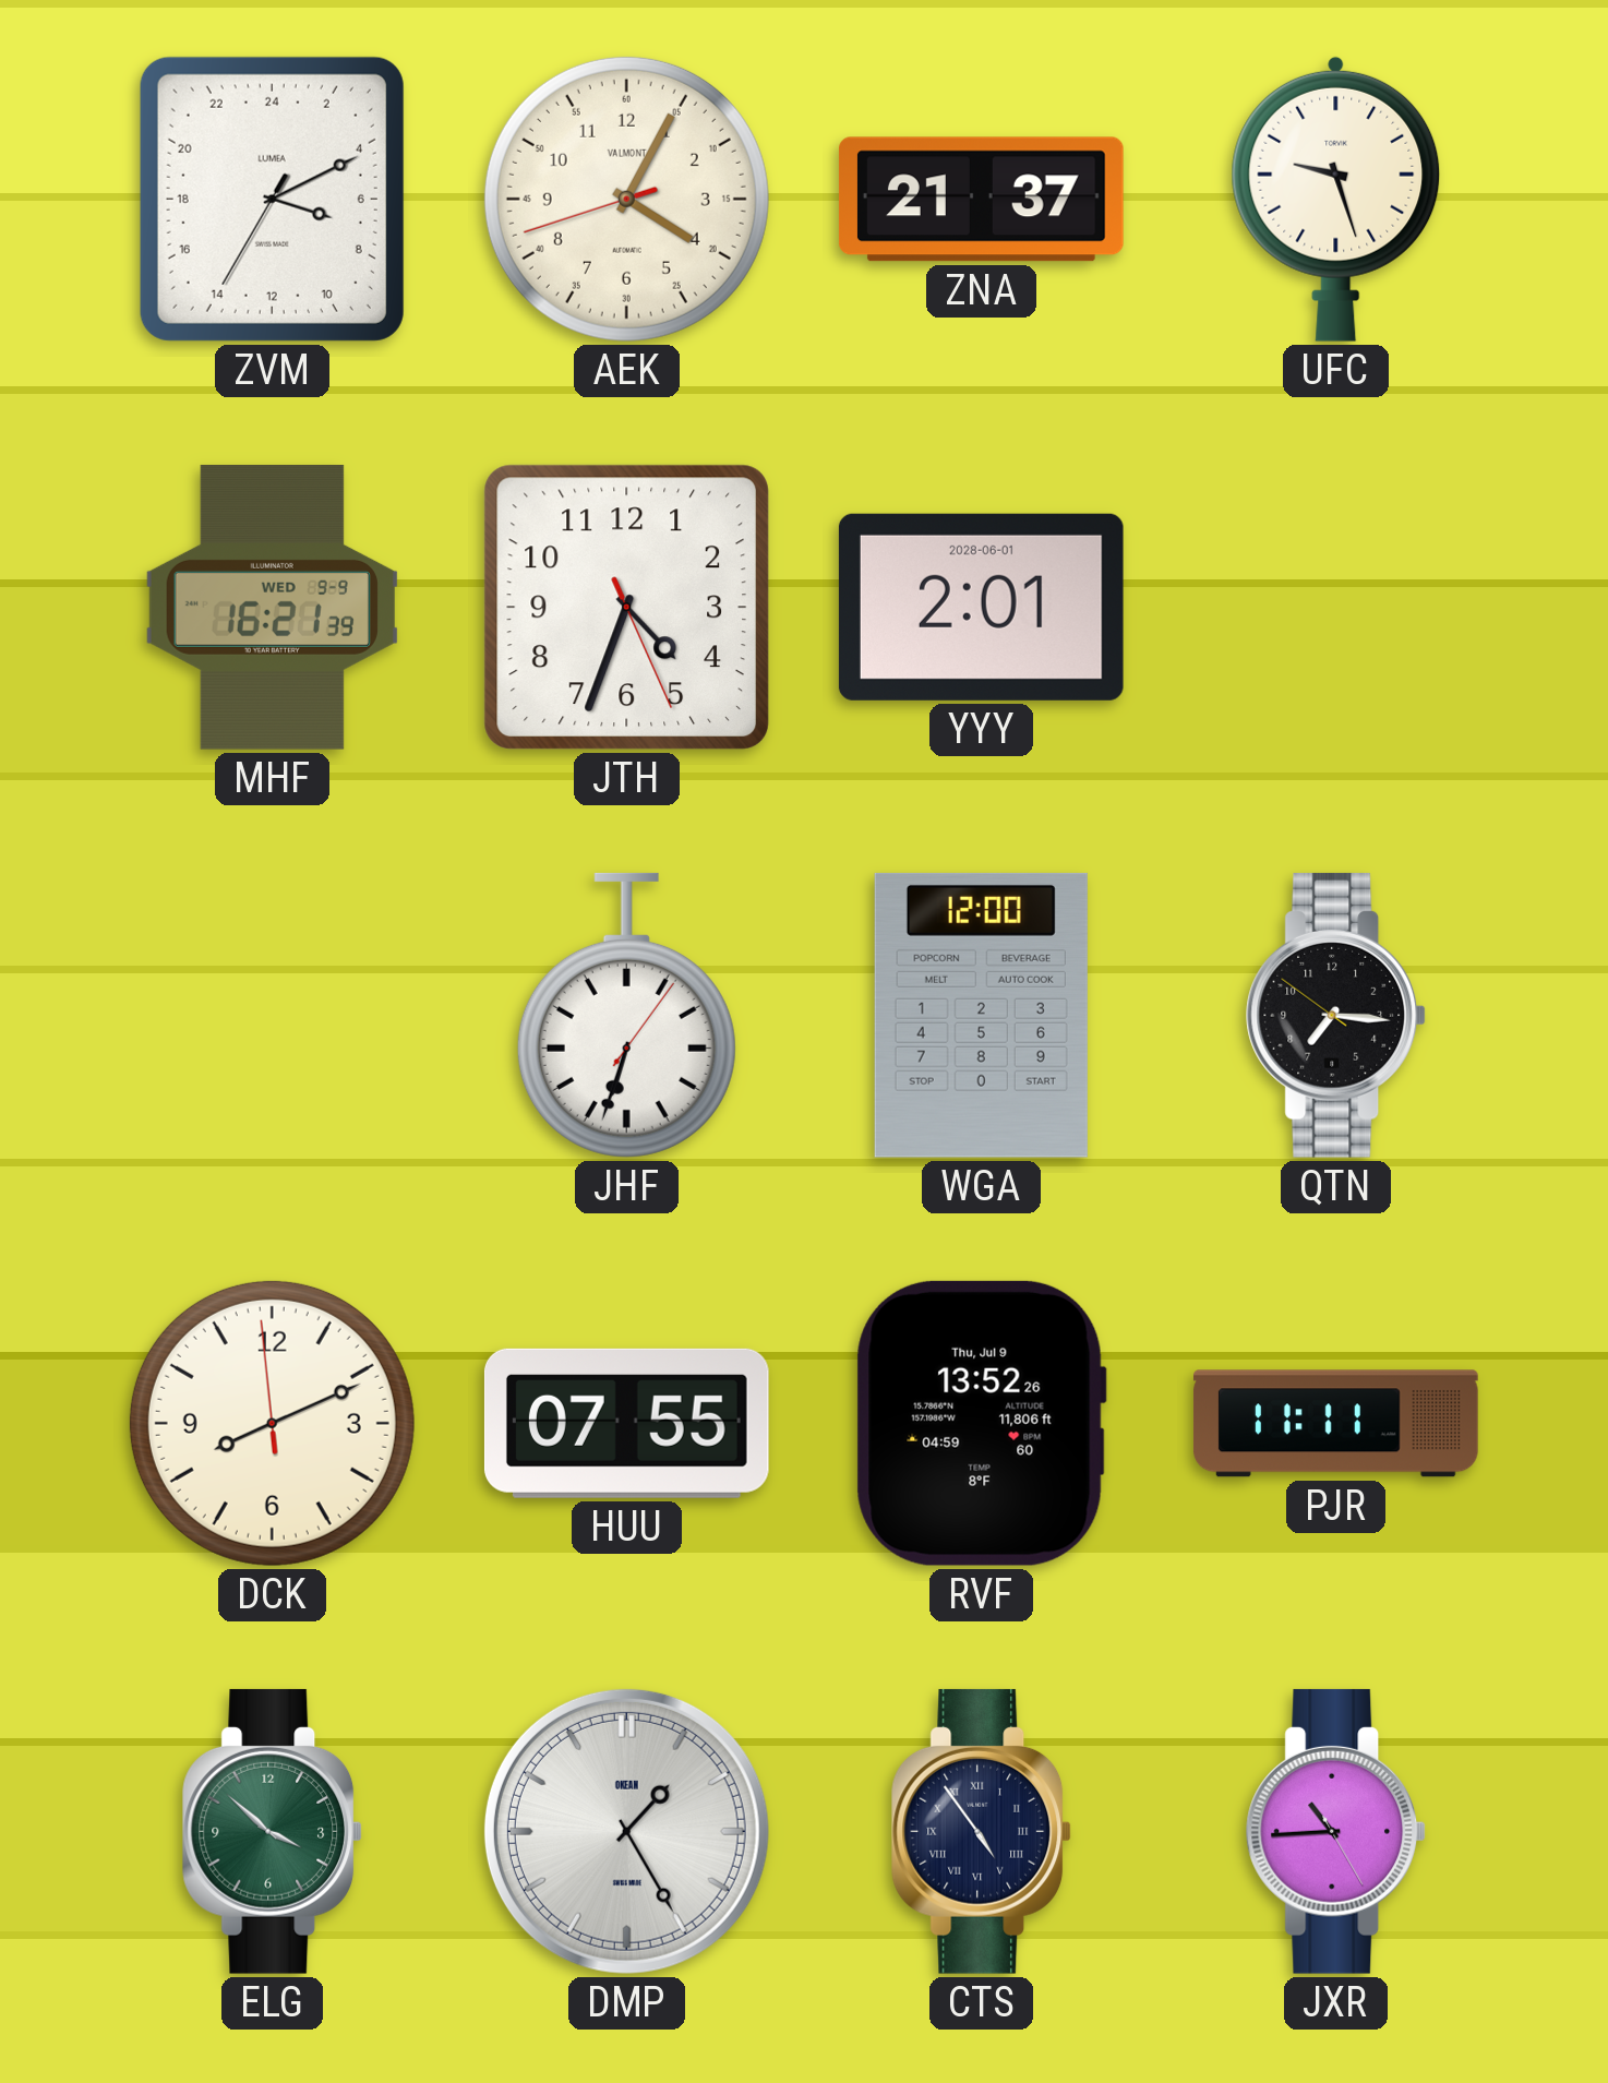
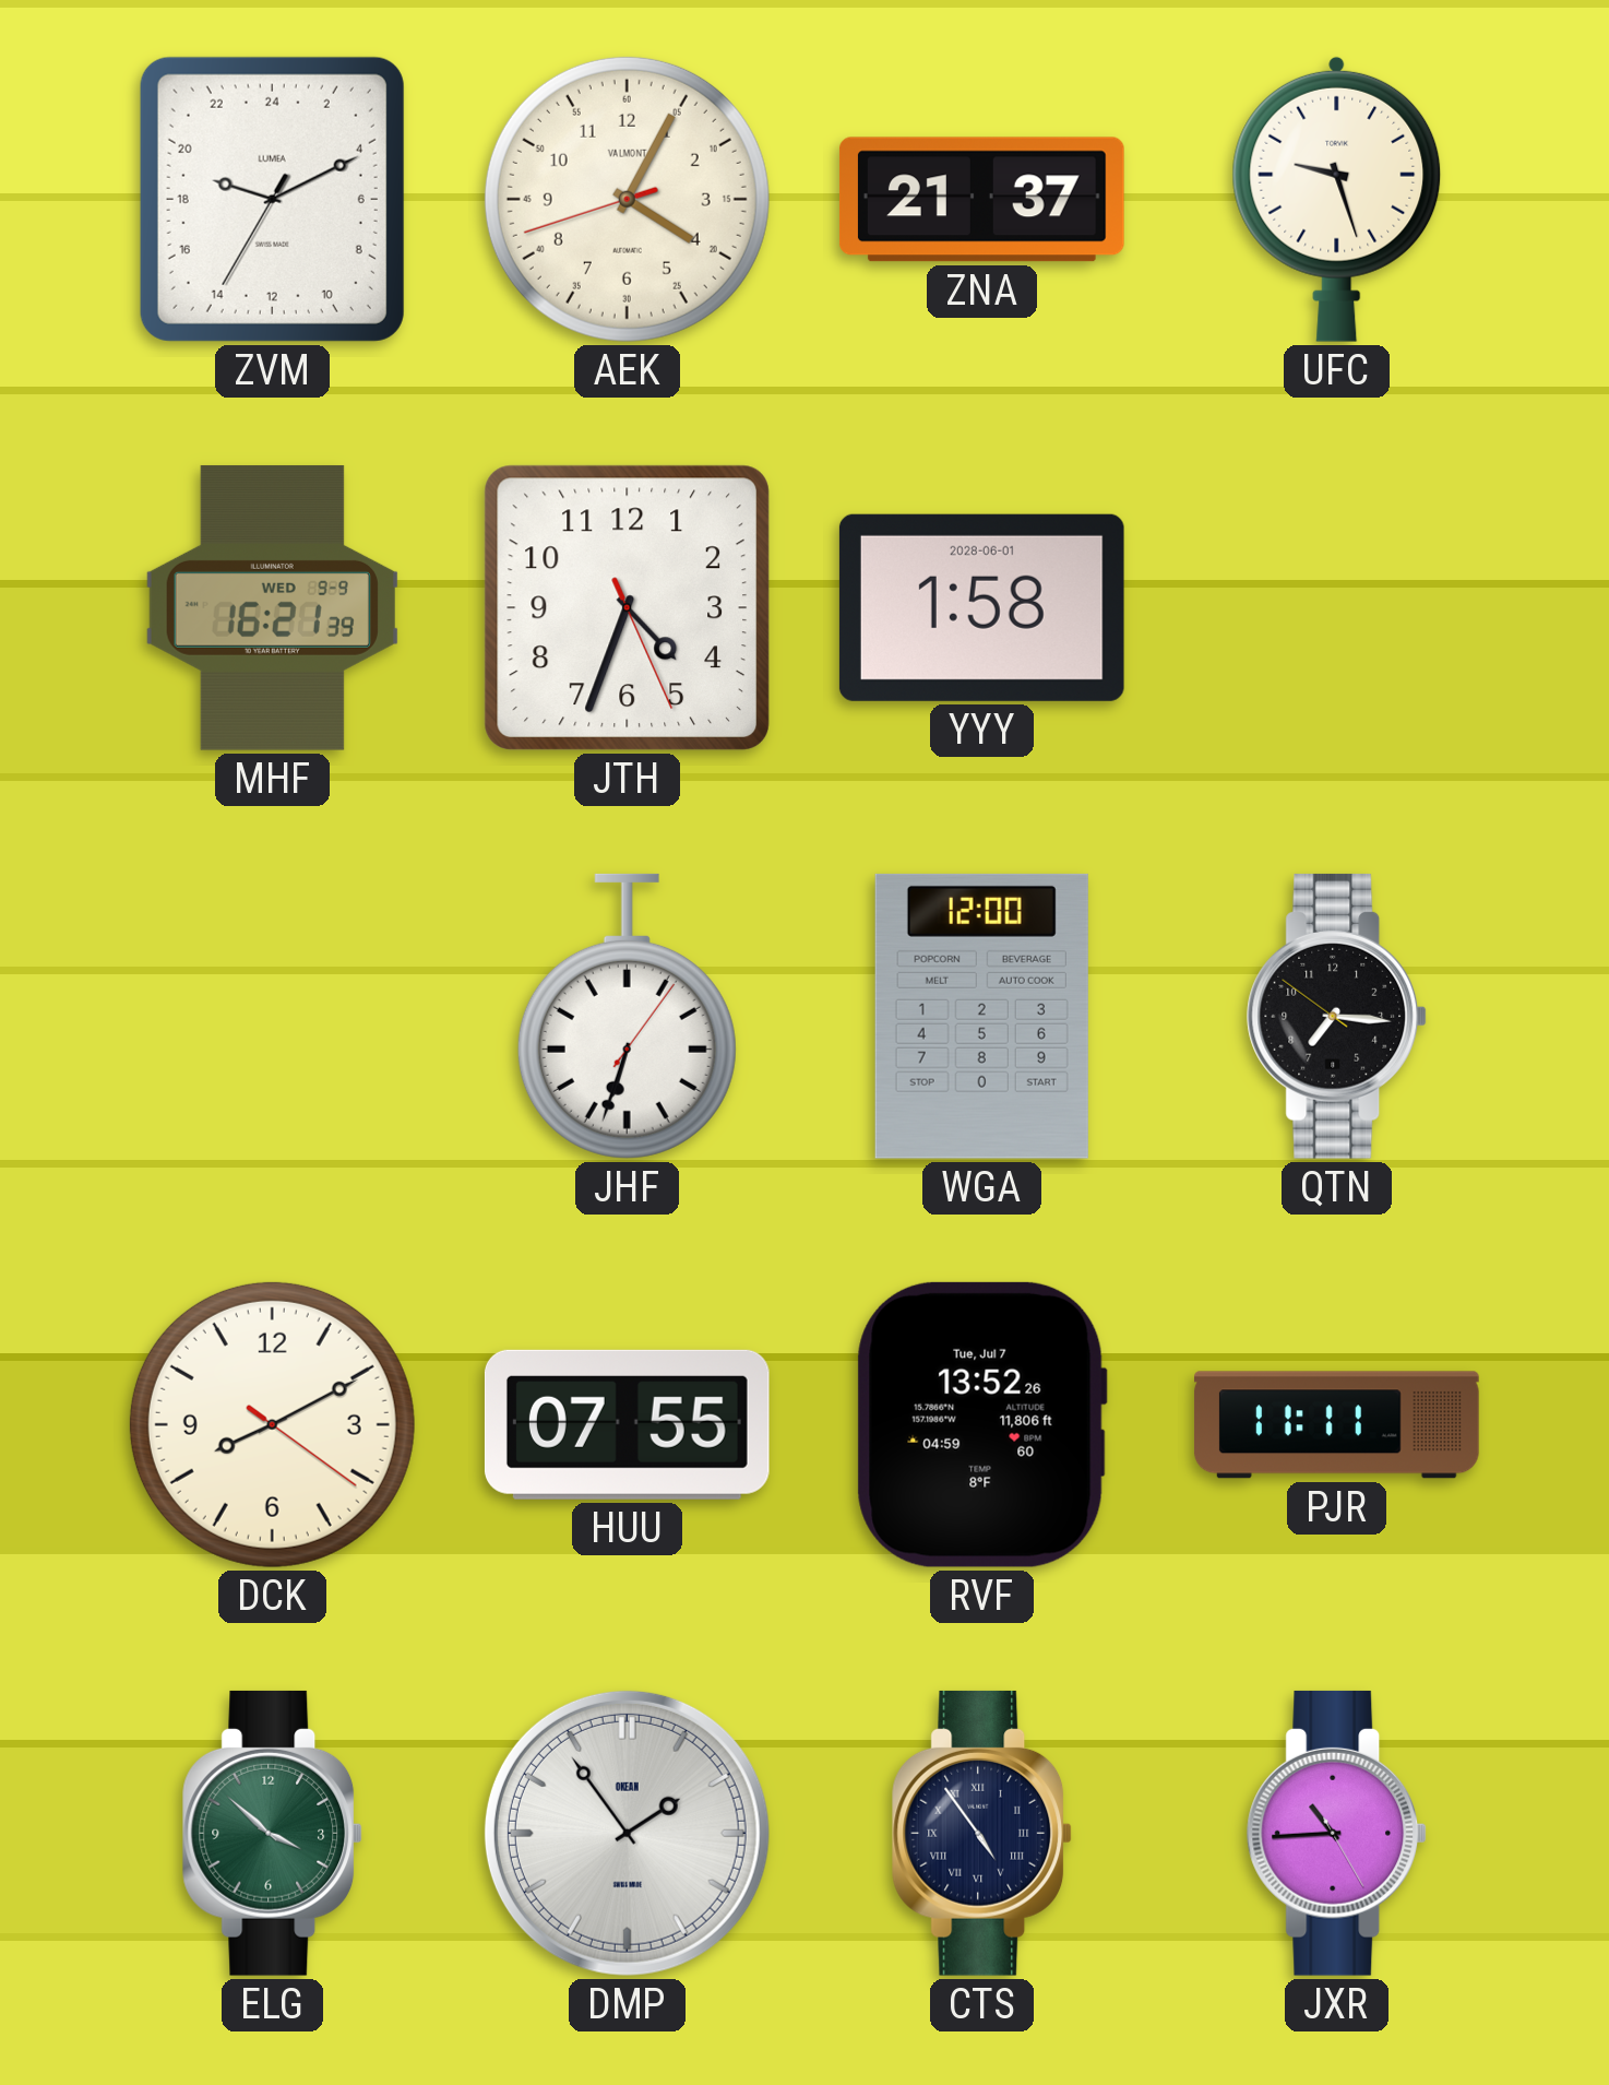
ZVM: 7:10 -> 19:10 (272, 199)
YYY: 2:01 -> 1:58 (981, 607)
DCK: 8:10:59 -> 8:10:21 (272, 1424)
RVF date: Thu, Jul 9 -> Tue, Jul 7 (981, 1424)
DMP: 1:25 -> 1:54 (627, 1833)
